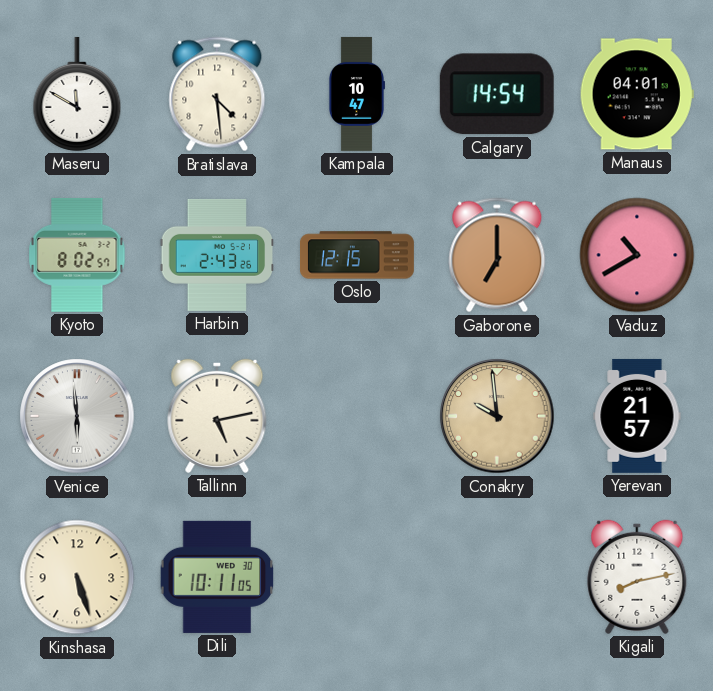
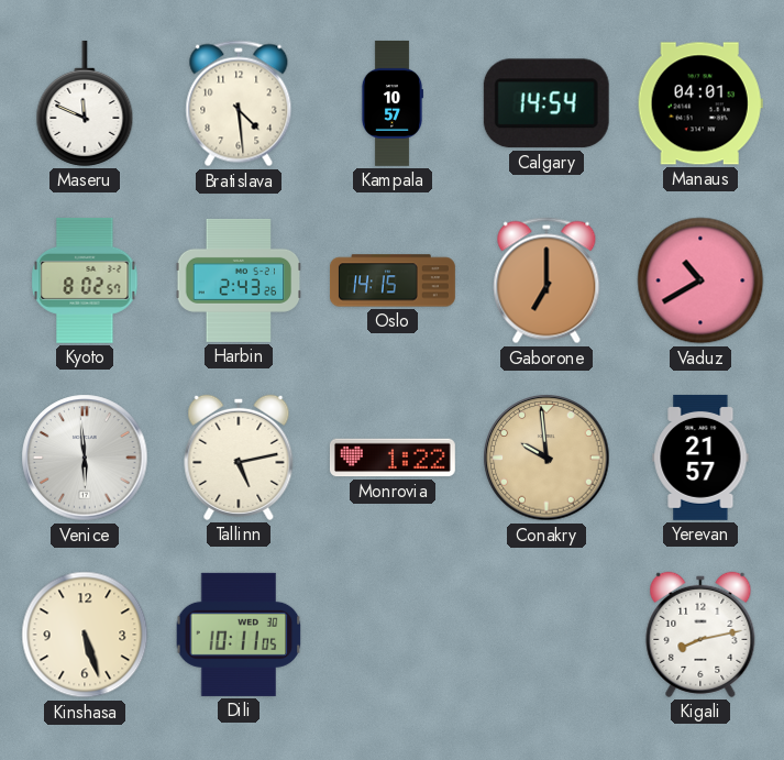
Maseru: 11:50 -> 11:49 (85, 103)
Kampala: 10:47 -> 10:57 (393, 103)
Oslo: 12:15 -> 14:15 (394, 280)
Monrovia: none -> 1:22 (393, 458)
